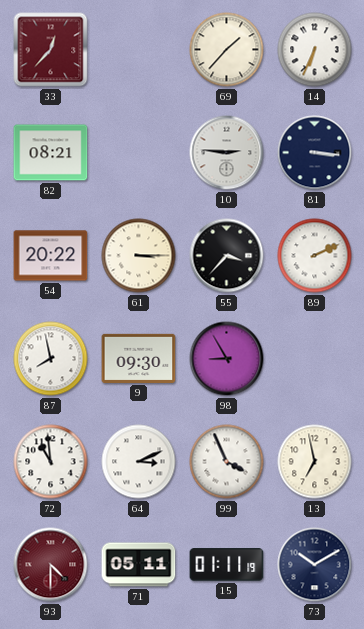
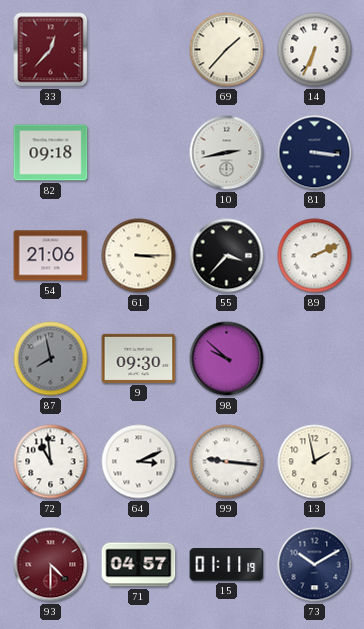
82: 08:21 -> 09:18 (51, 153)
10: 2:46 -> 2:43 (227, 153)
54: 20:22 -> 21:06 (51, 256)
87 dial: white -> grey (51, 359)
98: 8:55 -> 9:52 (227, 359)
99: 3:56 -> 9:16 (227, 462)
13: 6:58 -> 1:58 (315, 462)
71: 05:11 -> 04:57 (139, 565)
